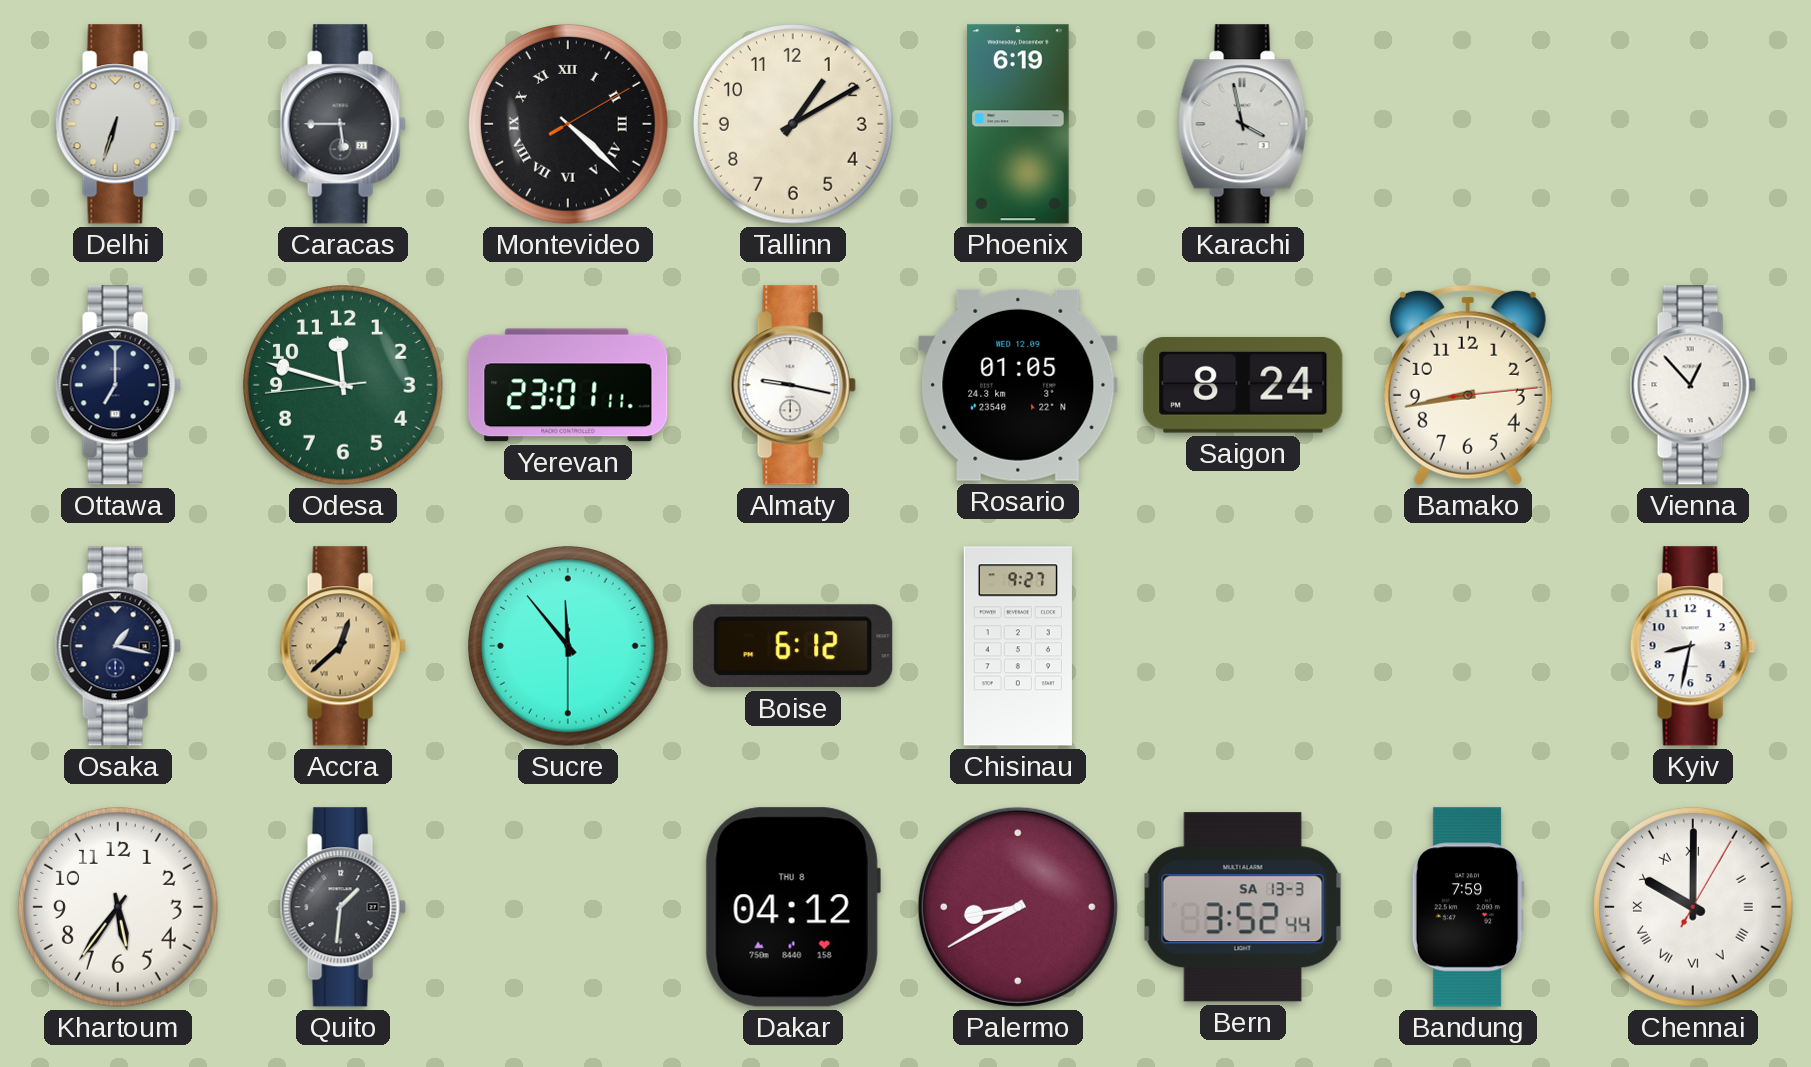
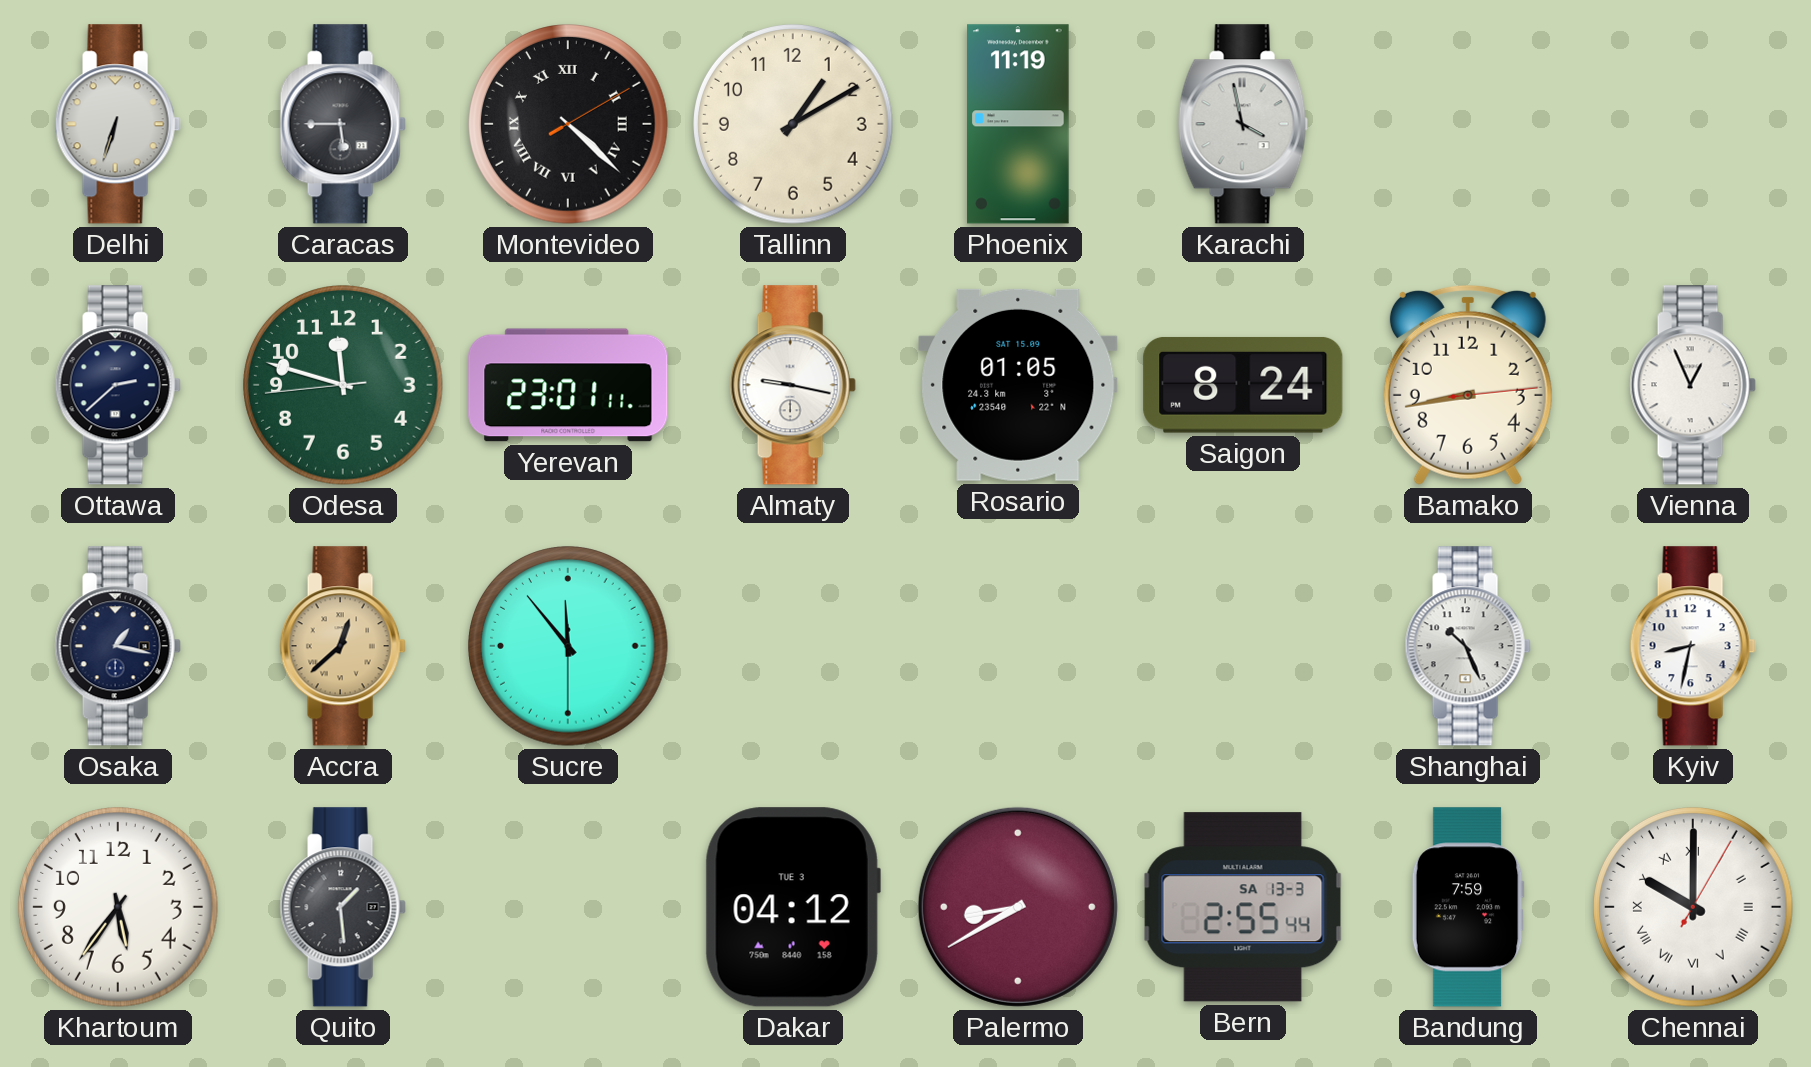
Phoenix: 6:19 -> 11:19 (1018, 124)
Ottawa: 7:00 -> 2:38 (118, 385)
Rosario date: WED 12.09 -> SAT 15.09 (1018, 385)
Vienna: 12:53 -> 12:56 (1693, 385)
Boise: 6:12 -> none (793, 646)
Chisinau: 9:27 -> none (1018, 646)
Shanghai: none -> 10:26 (1468, 646)
Quito: 1:31 -> 1:29 (343, 907)
Dakar date: THU 8 -> TUE 3 (793, 907)
Bern: 3:52 -> 2:55 (1243, 907)
